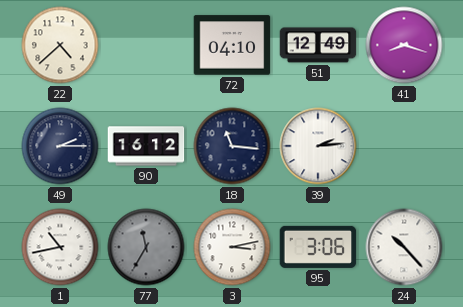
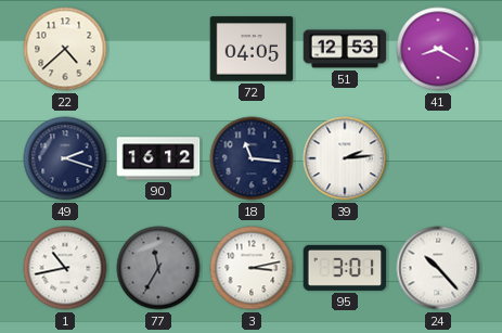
72: 04:10 -> 04:05 (252, 49)
51: 12:49 -> 12:53 (345, 49)
41: 8:18 -> 8:20 (438, 49)
49: 2:15 -> 2:18 (65, 158)
95: 3:06 -> 3:01 (345, 268)
